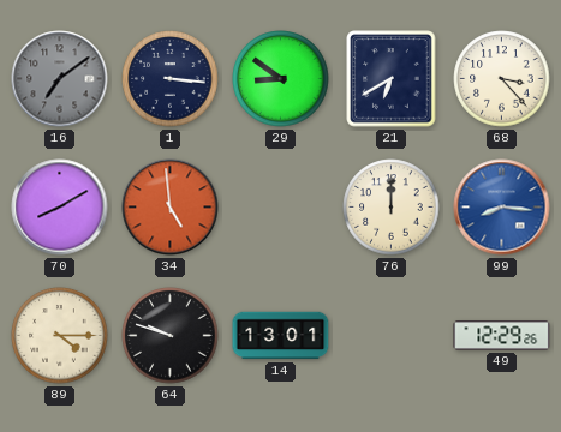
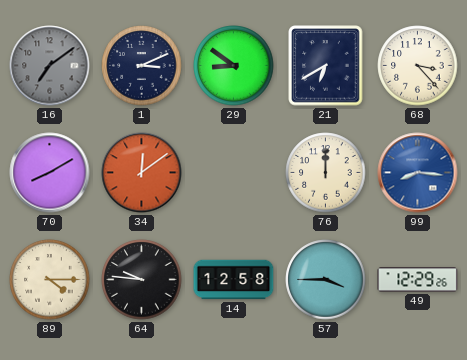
1: 3:16 -> 3:11 (142, 66)
34: 4:59 -> 12:09 (142, 173)
64: 9:48 -> 9:46 (142, 280)
14: 13:01 -> 12:58 (234, 280)
57: none -> 3:45 (326, 280)
